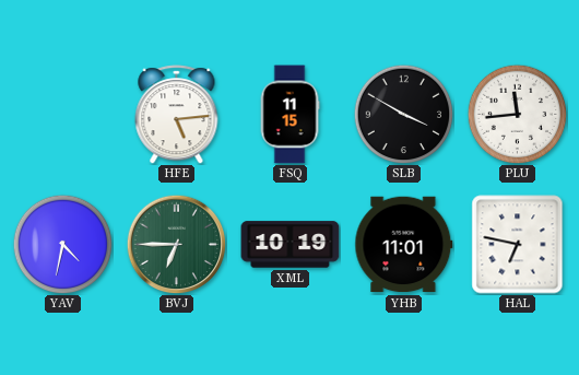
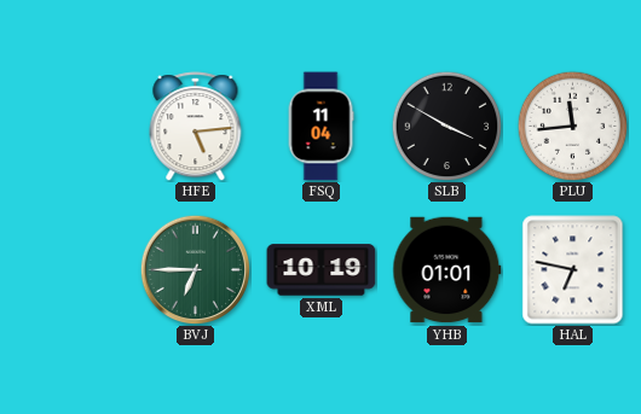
FSQ: 11:15 -> 11:04 (320, 127)
YAV: 4:32 -> none (62, 244)
YHB: 11:01 -> 01:01 (447, 270)
